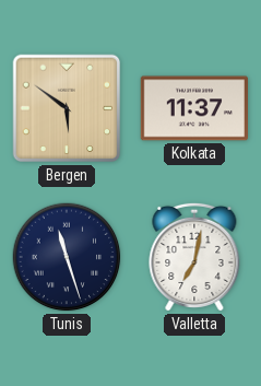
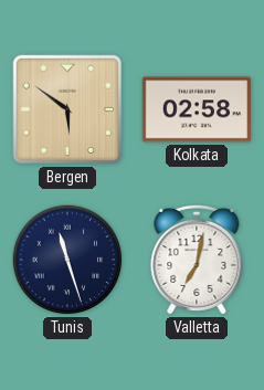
Kolkata: 11:37 -> 02:58 (196, 109)
